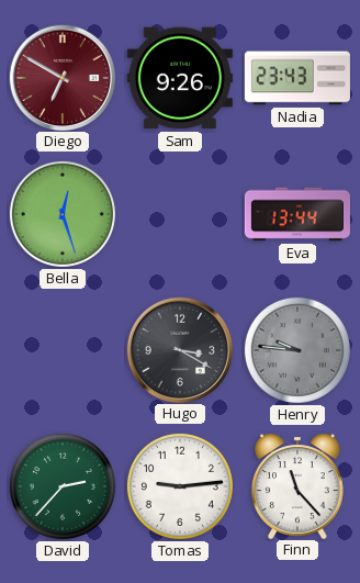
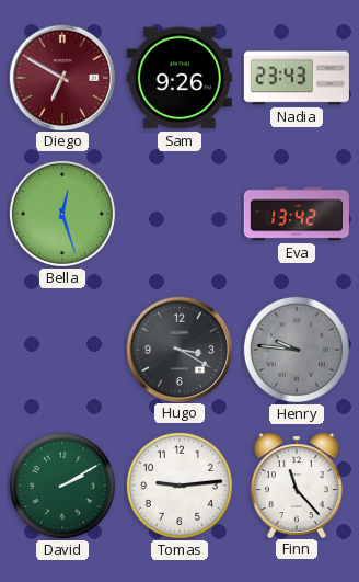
Eva: 13:44 -> 13:42 (297, 214)
David: 2:37 -> 2:10 (62, 486)
